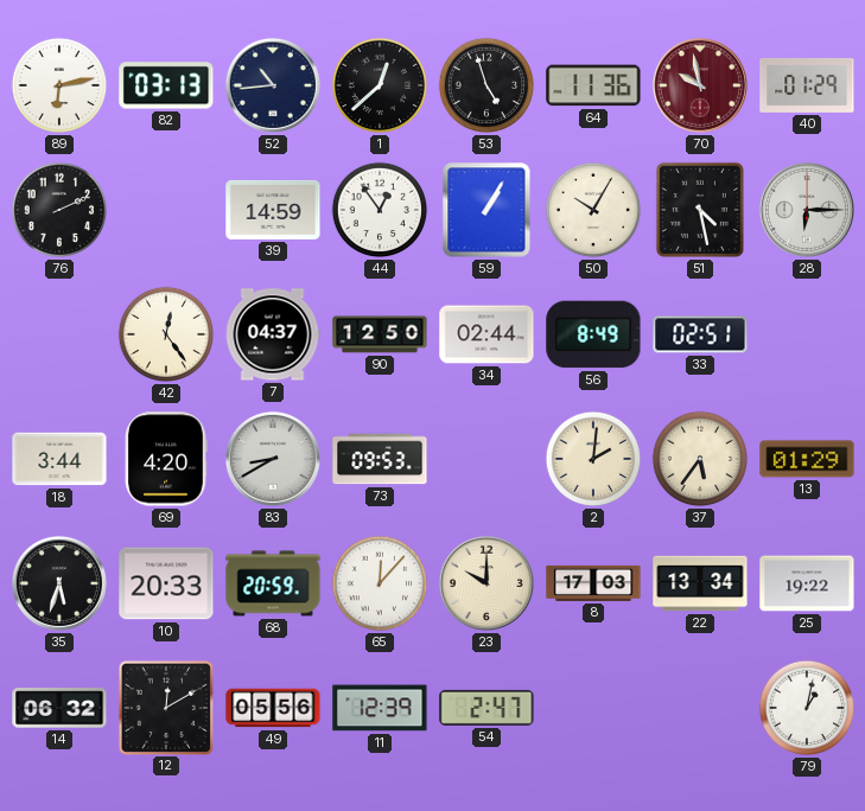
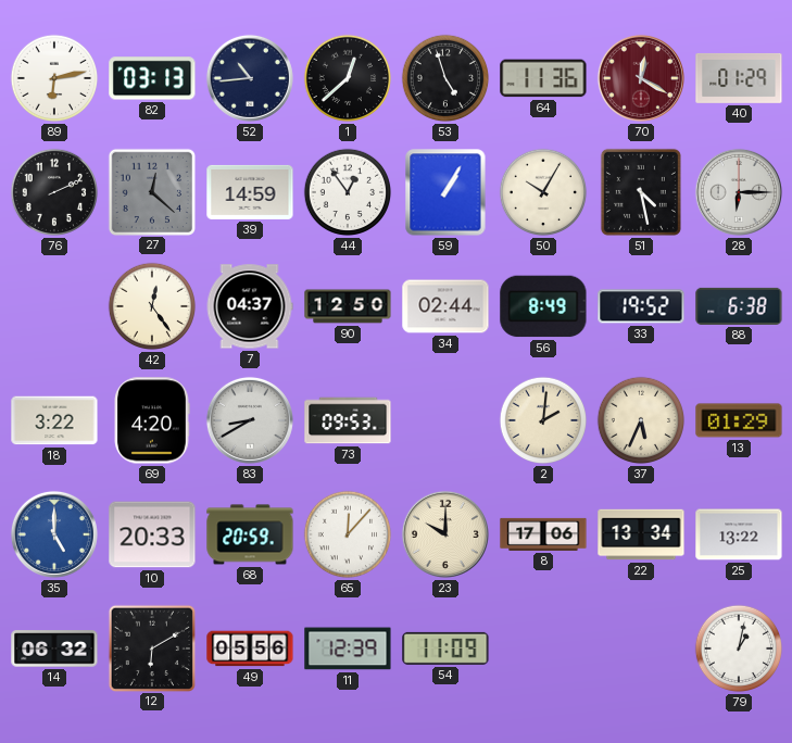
70: 9:58 -> 12:20 (641, 78)
27: none -> 12:22 (151, 191)
33: 02:51 -> 19:52 (641, 306)
88: none -> 6:38 (739, 306)
18: 3:44 -> 3:22 (54, 420)
37: 5:36 -> 5:34 (641, 420)
35: 5:33 -> 5:00 (54, 534)
35 dial: black -> blue (54, 534)
8: 17:03 -> 17:06 (543, 534)
25: 19:22 -> 13:22 (739, 534)
12: 12:10 -> 6:10 (151, 647)
54: 2:47 -> 11:09 (445, 648)
